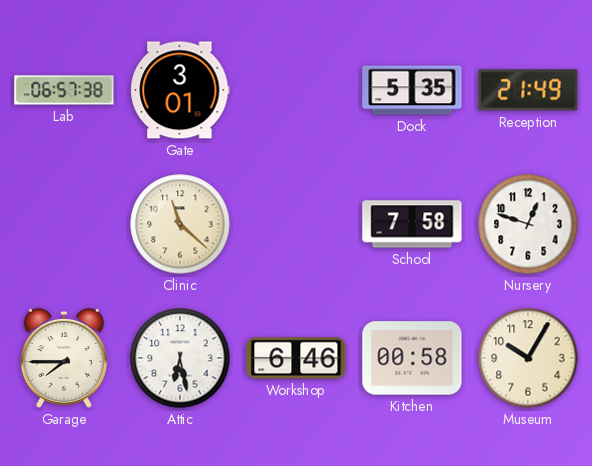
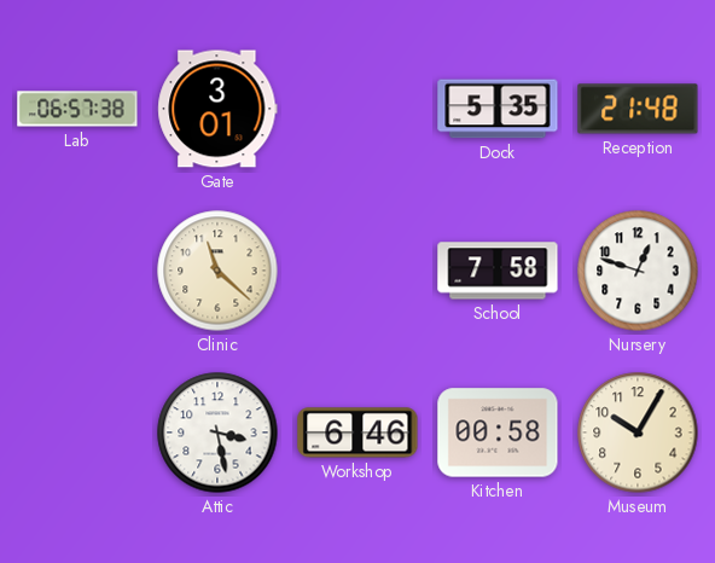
Reception: 21:49 -> 21:48 (638, 109)
Garage: 7:45 -> none (64, 358)
Attic: 6:28 -> 3:28 (217, 433)
